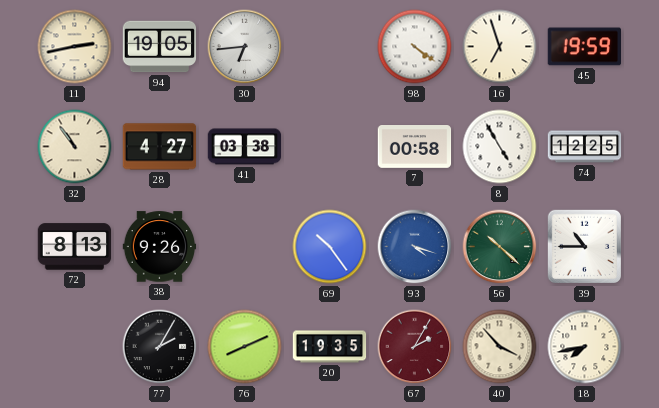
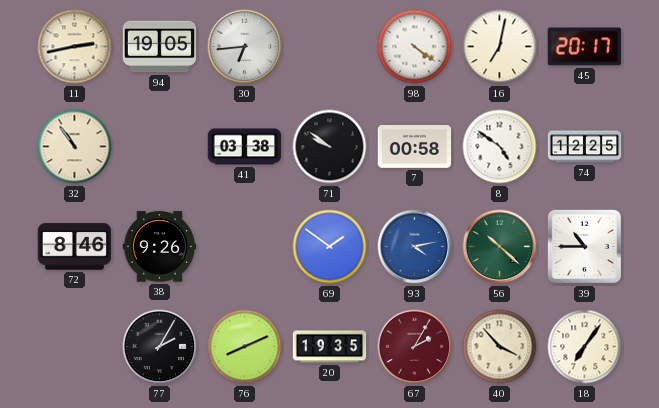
16: 6:57 -> 7:02 (500, 47)
45: 19:59 -> 20:17 (585, 47)
28: 4:27 -> none (160, 147)
71: none -> 9:51 (330, 147)
8: 4:55 -> 4:51 (500, 147)
72: 8:13 -> 8:46 (75, 247)
69: 10:24 -> 1:51 (330, 247)
93: 4:18 -> 4:13 (415, 247)
18: 7:43 -> 7:06 (585, 347)
